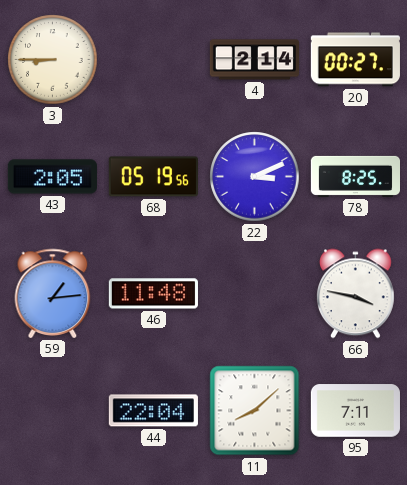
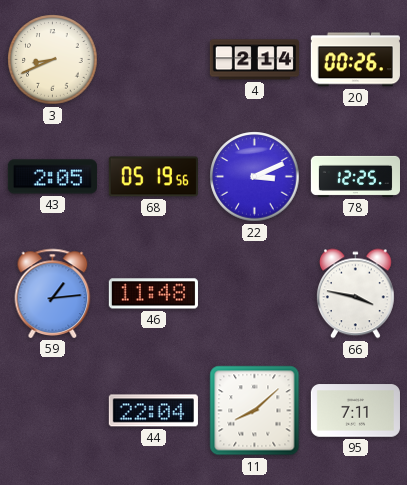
3: 8:45 -> 8:41 (53, 60)
20: 00:27 -> 00:26 (355, 60)
78: 8:25 -> 12:25 (355, 176)
